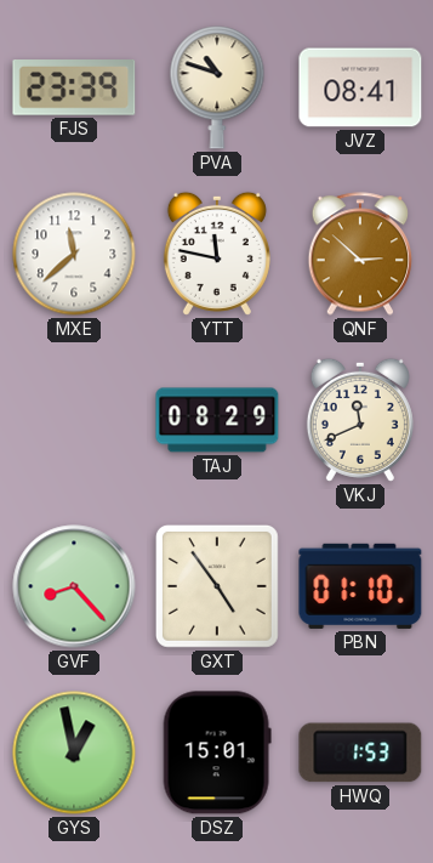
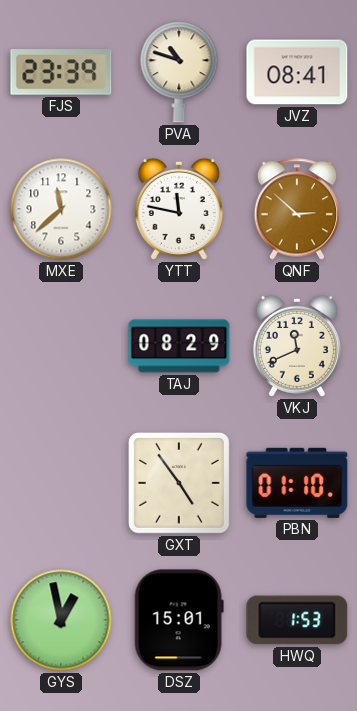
GVF: 8:23 -> none (74, 586)
